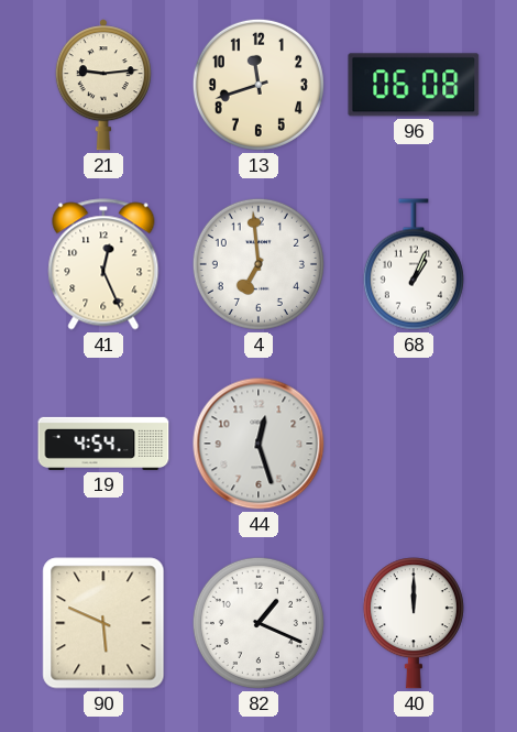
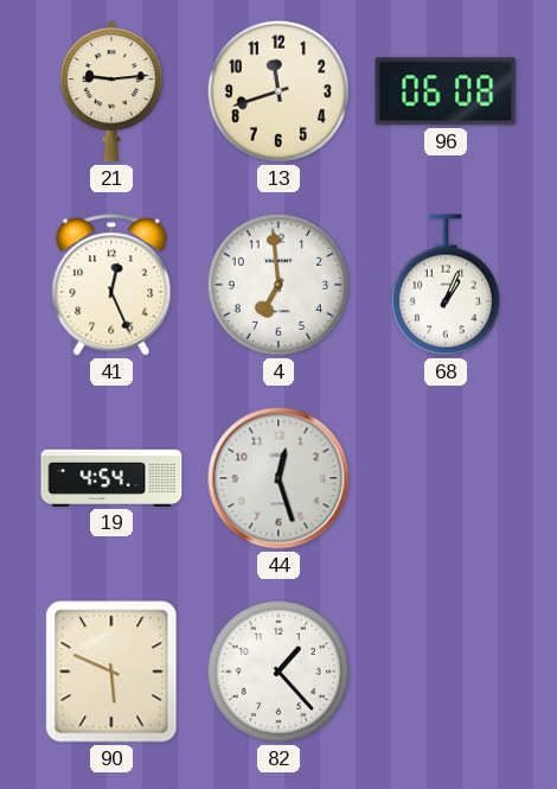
82: 1:19 -> 1:23 (278, 672)
40: 12:00 -> none (414, 623)
